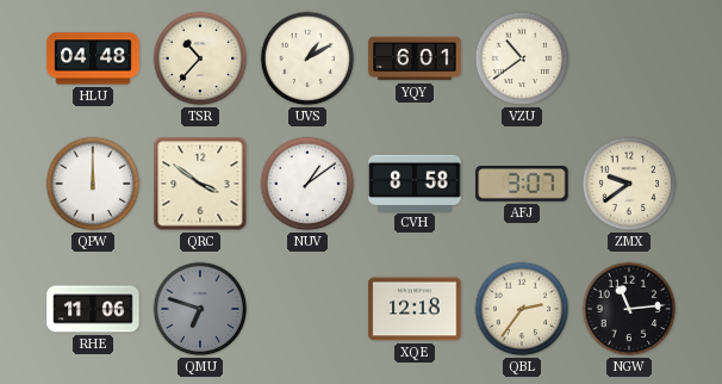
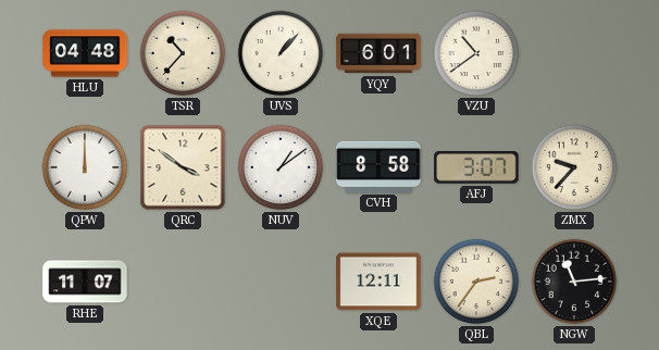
UVS: 1:10 -> 1:07 (281, 53)
ZMX: 9:39 -> 9:37 (574, 167)
RHE: 11:06 -> 11:07 (85, 282)
QMU: 6:48 -> none (200, 309)
XQE: 12:18 -> 12:11 (378, 282)
